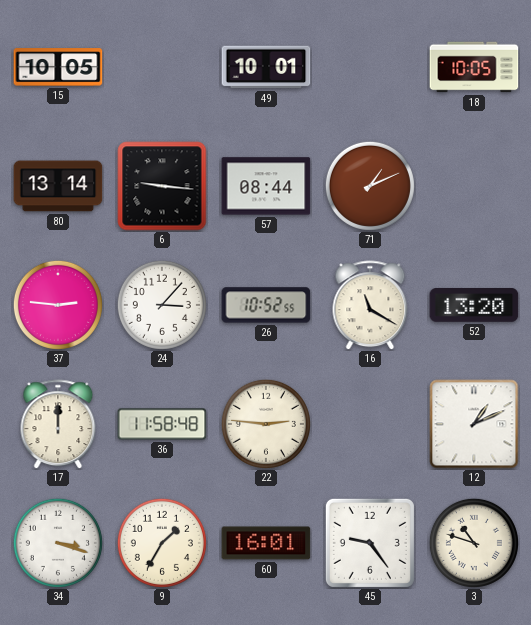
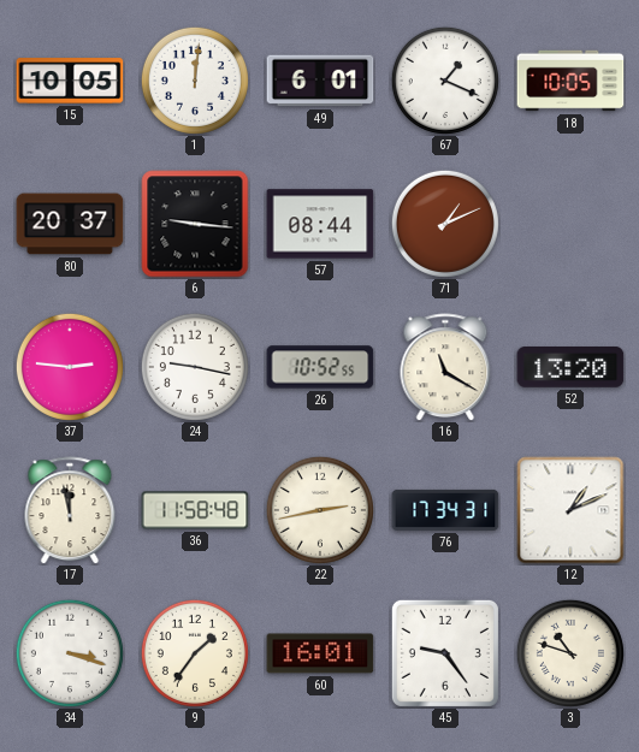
1: none -> 12:01 (195, 81)
49: 10:01 -> 6:01 (320, 81)
67: none -> 1:19 (445, 81)
80: 13:14 -> 20:37 (70, 224)
24: 3:07 -> 9:17 (195, 367)
17: 12:00 -> 11:58 (70, 510)
22: 2:46 -> 2:43 (320, 510)
76: none -> 17:34 (445, 510)
9: 1:35 -> 1:36 (195, 653)
